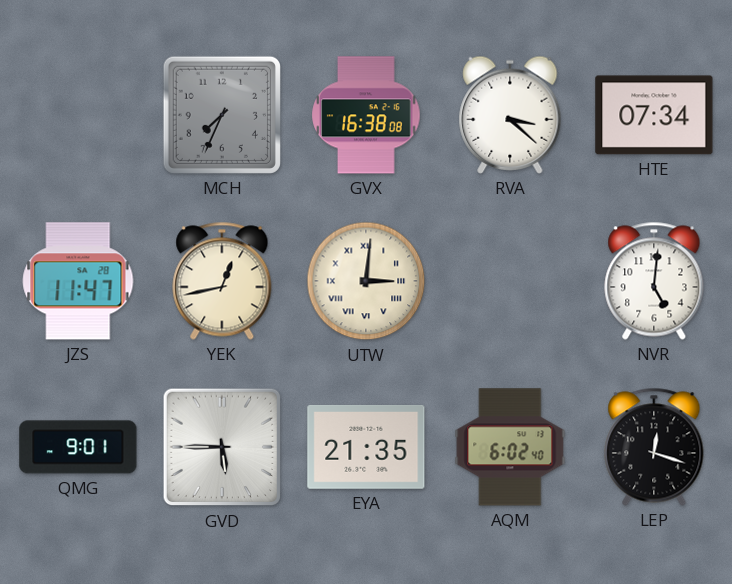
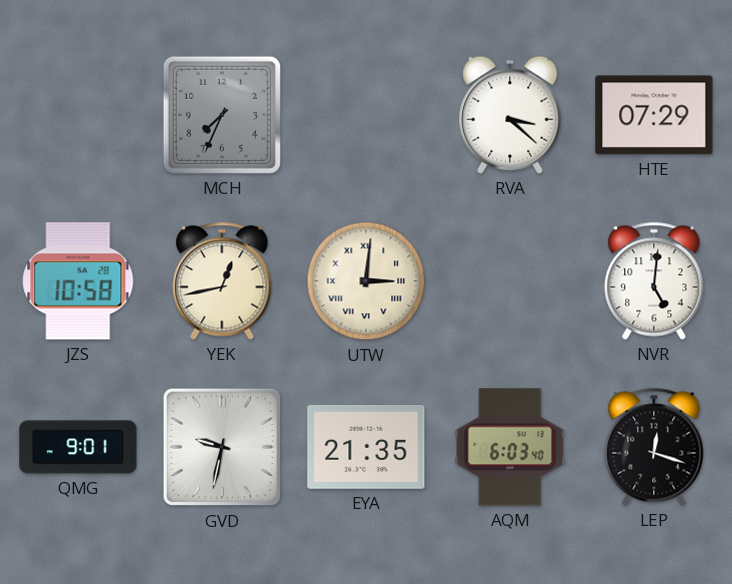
GVX: 16:38 -> none (366, 115)
HTE: 07:34 -> 07:29 (654, 115)
JZS: 11:47 -> 10:58 (78, 281)
GVD: 5:45 -> 9:32 (222, 447)
AQM: 6:02 -> 6:03 (510, 447)
